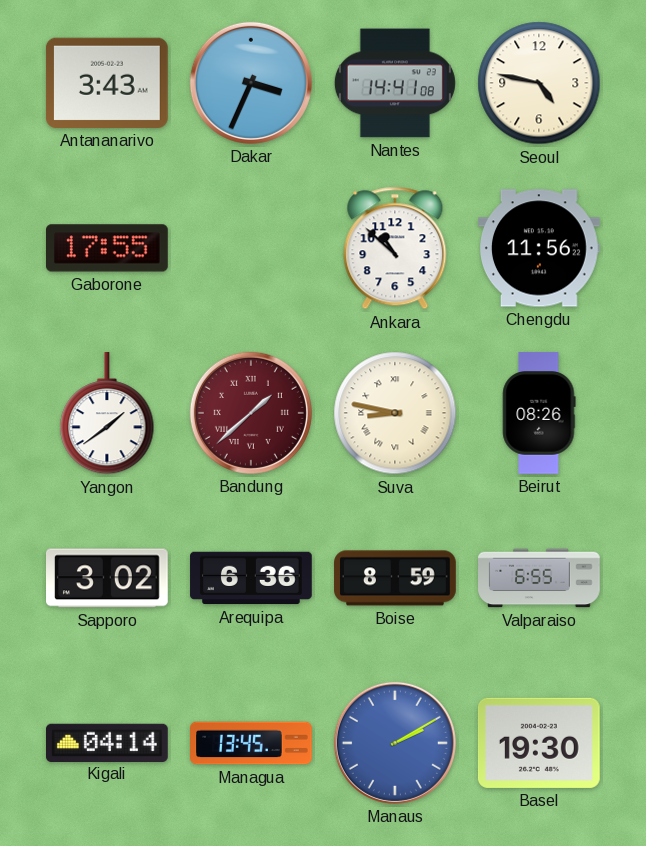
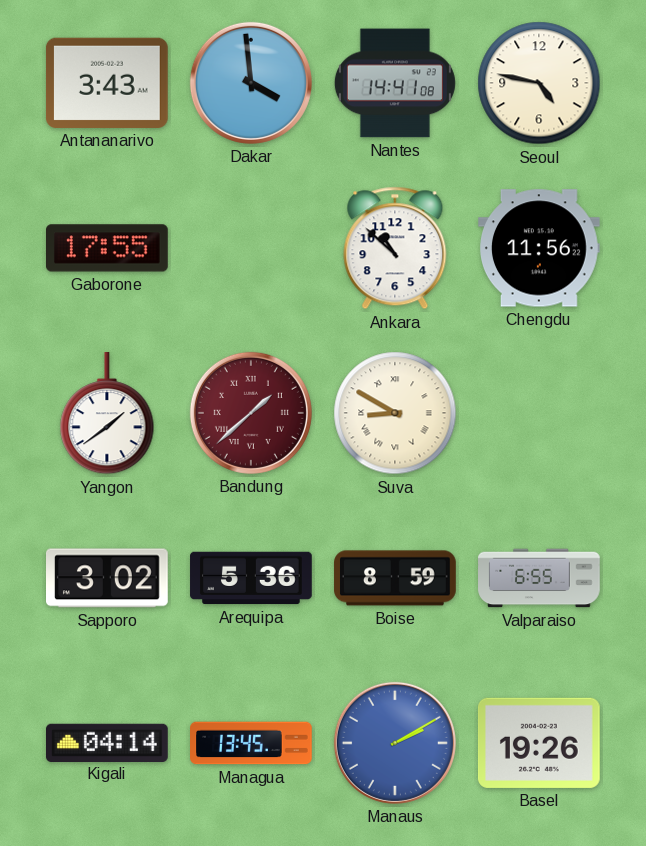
Dakar: 3:34 -> 3:59 (251, 83)
Suva: 8:47 -> 8:50 (395, 413)
Beirut: 08:26 -> none (539, 413)
Arequipa: 6:36 -> 5:36 (251, 578)
Basel: 19:30 -> 19:26 (539, 743)
